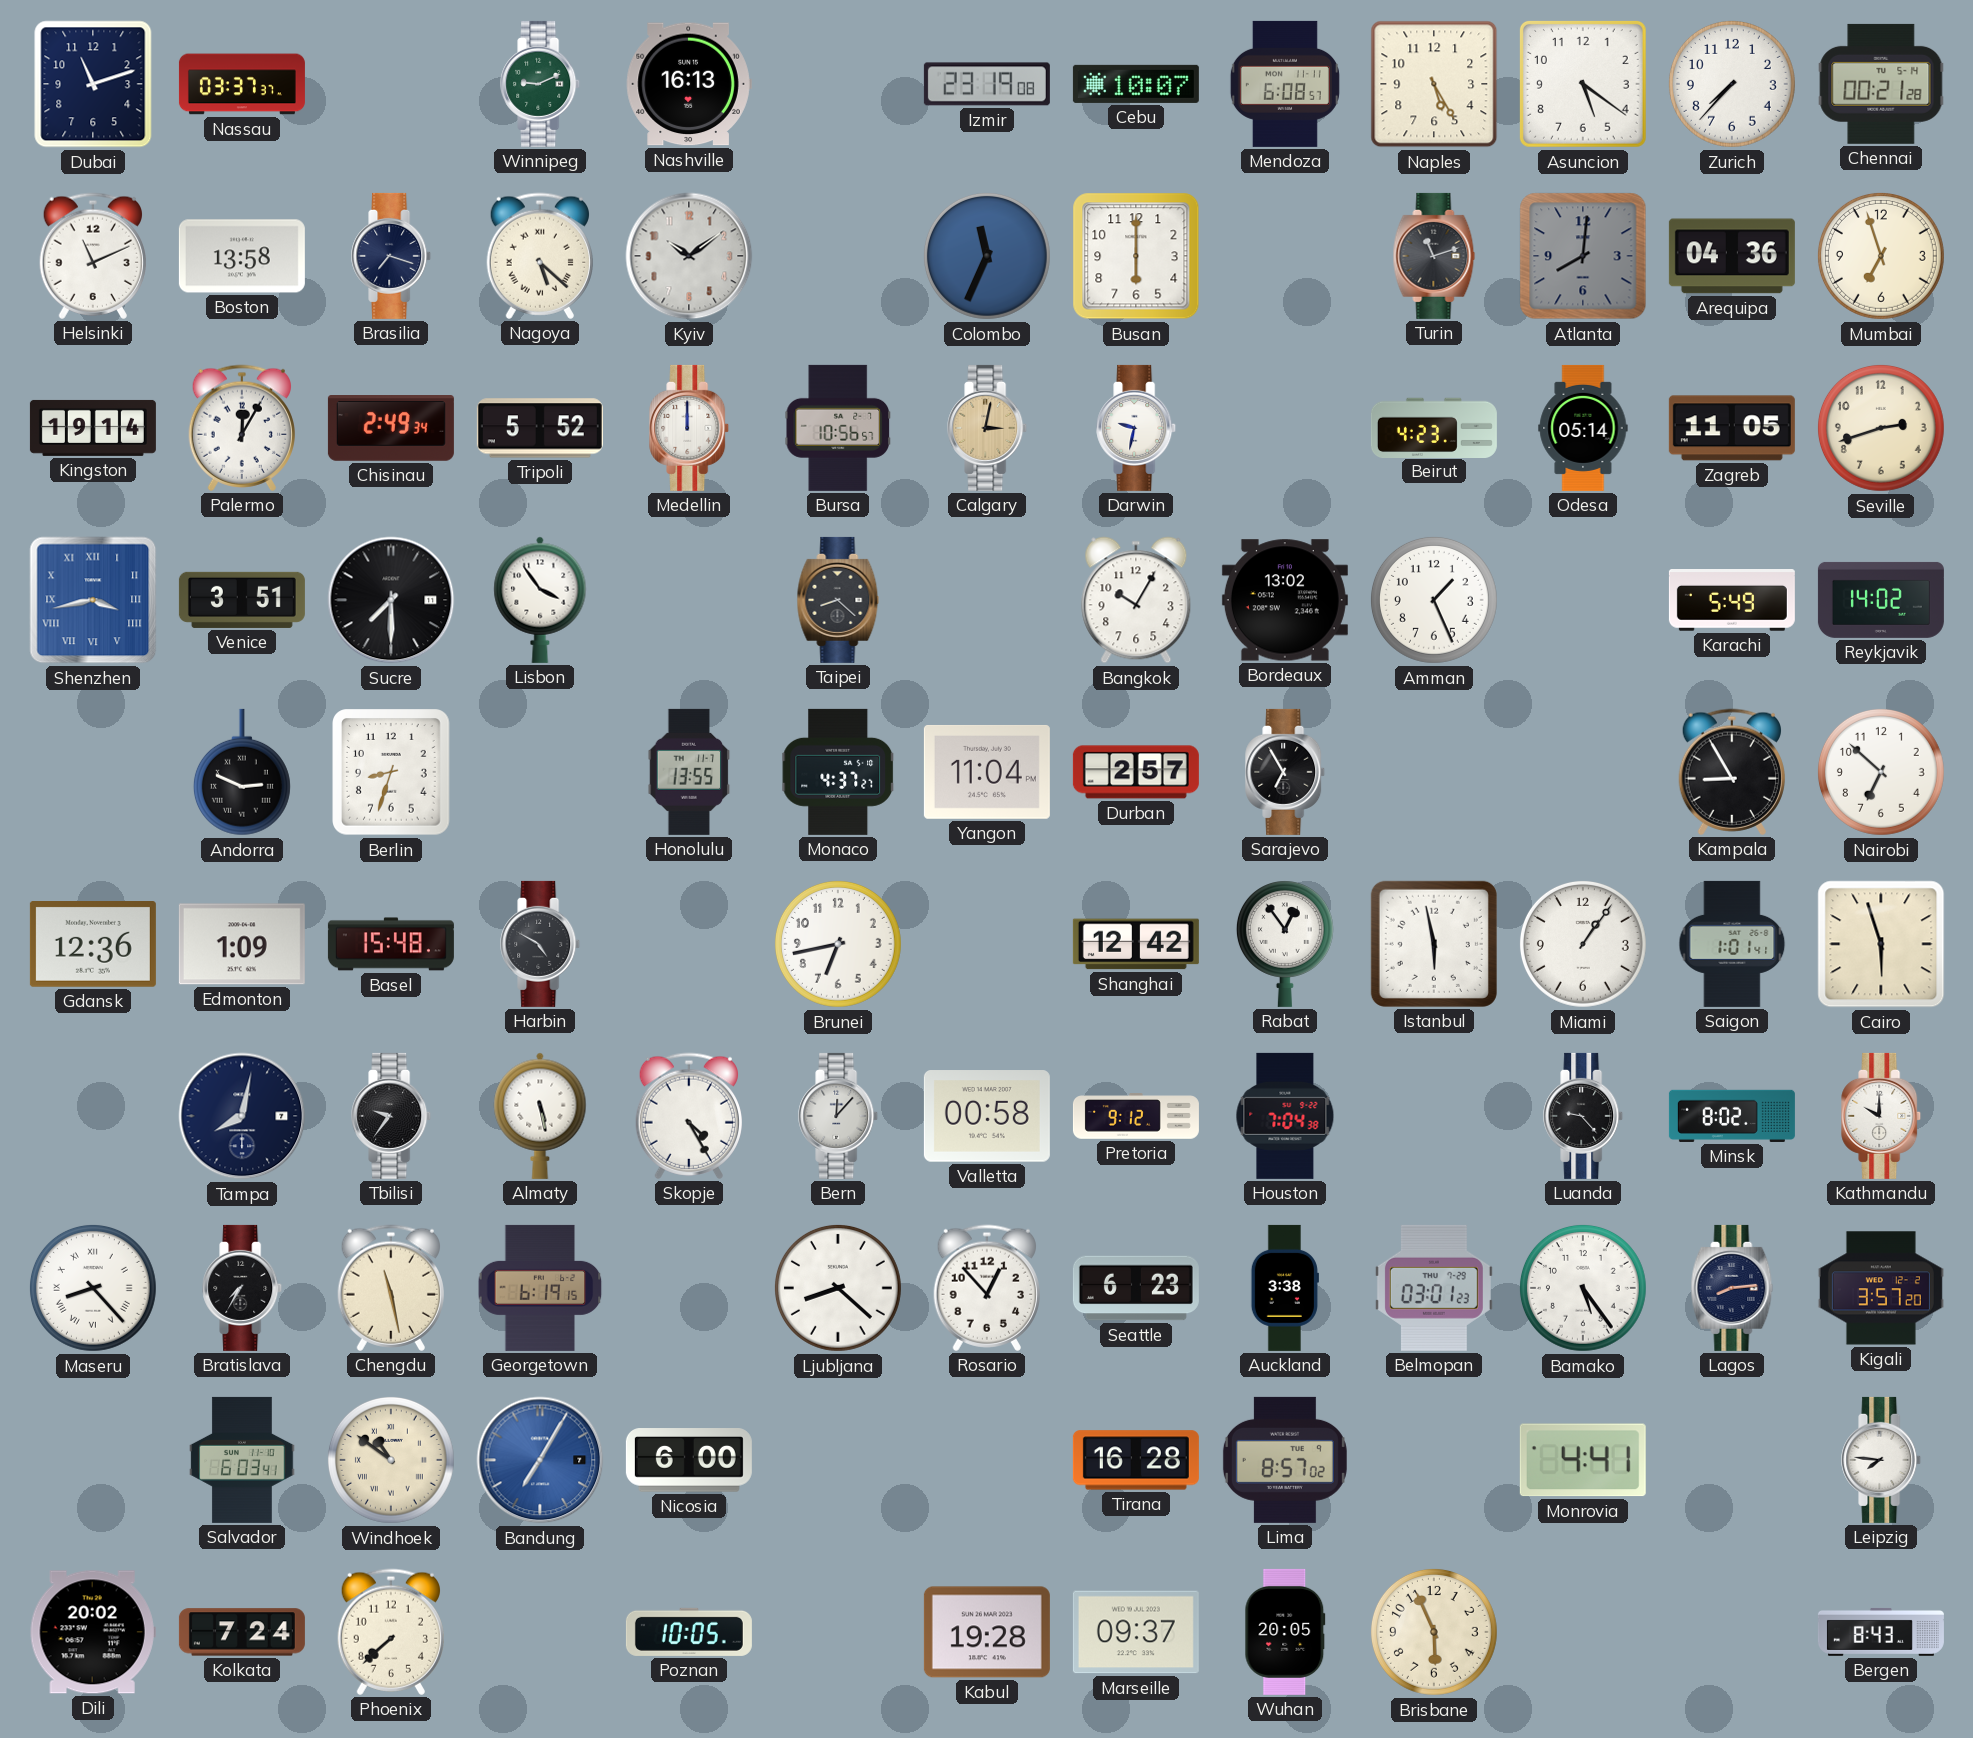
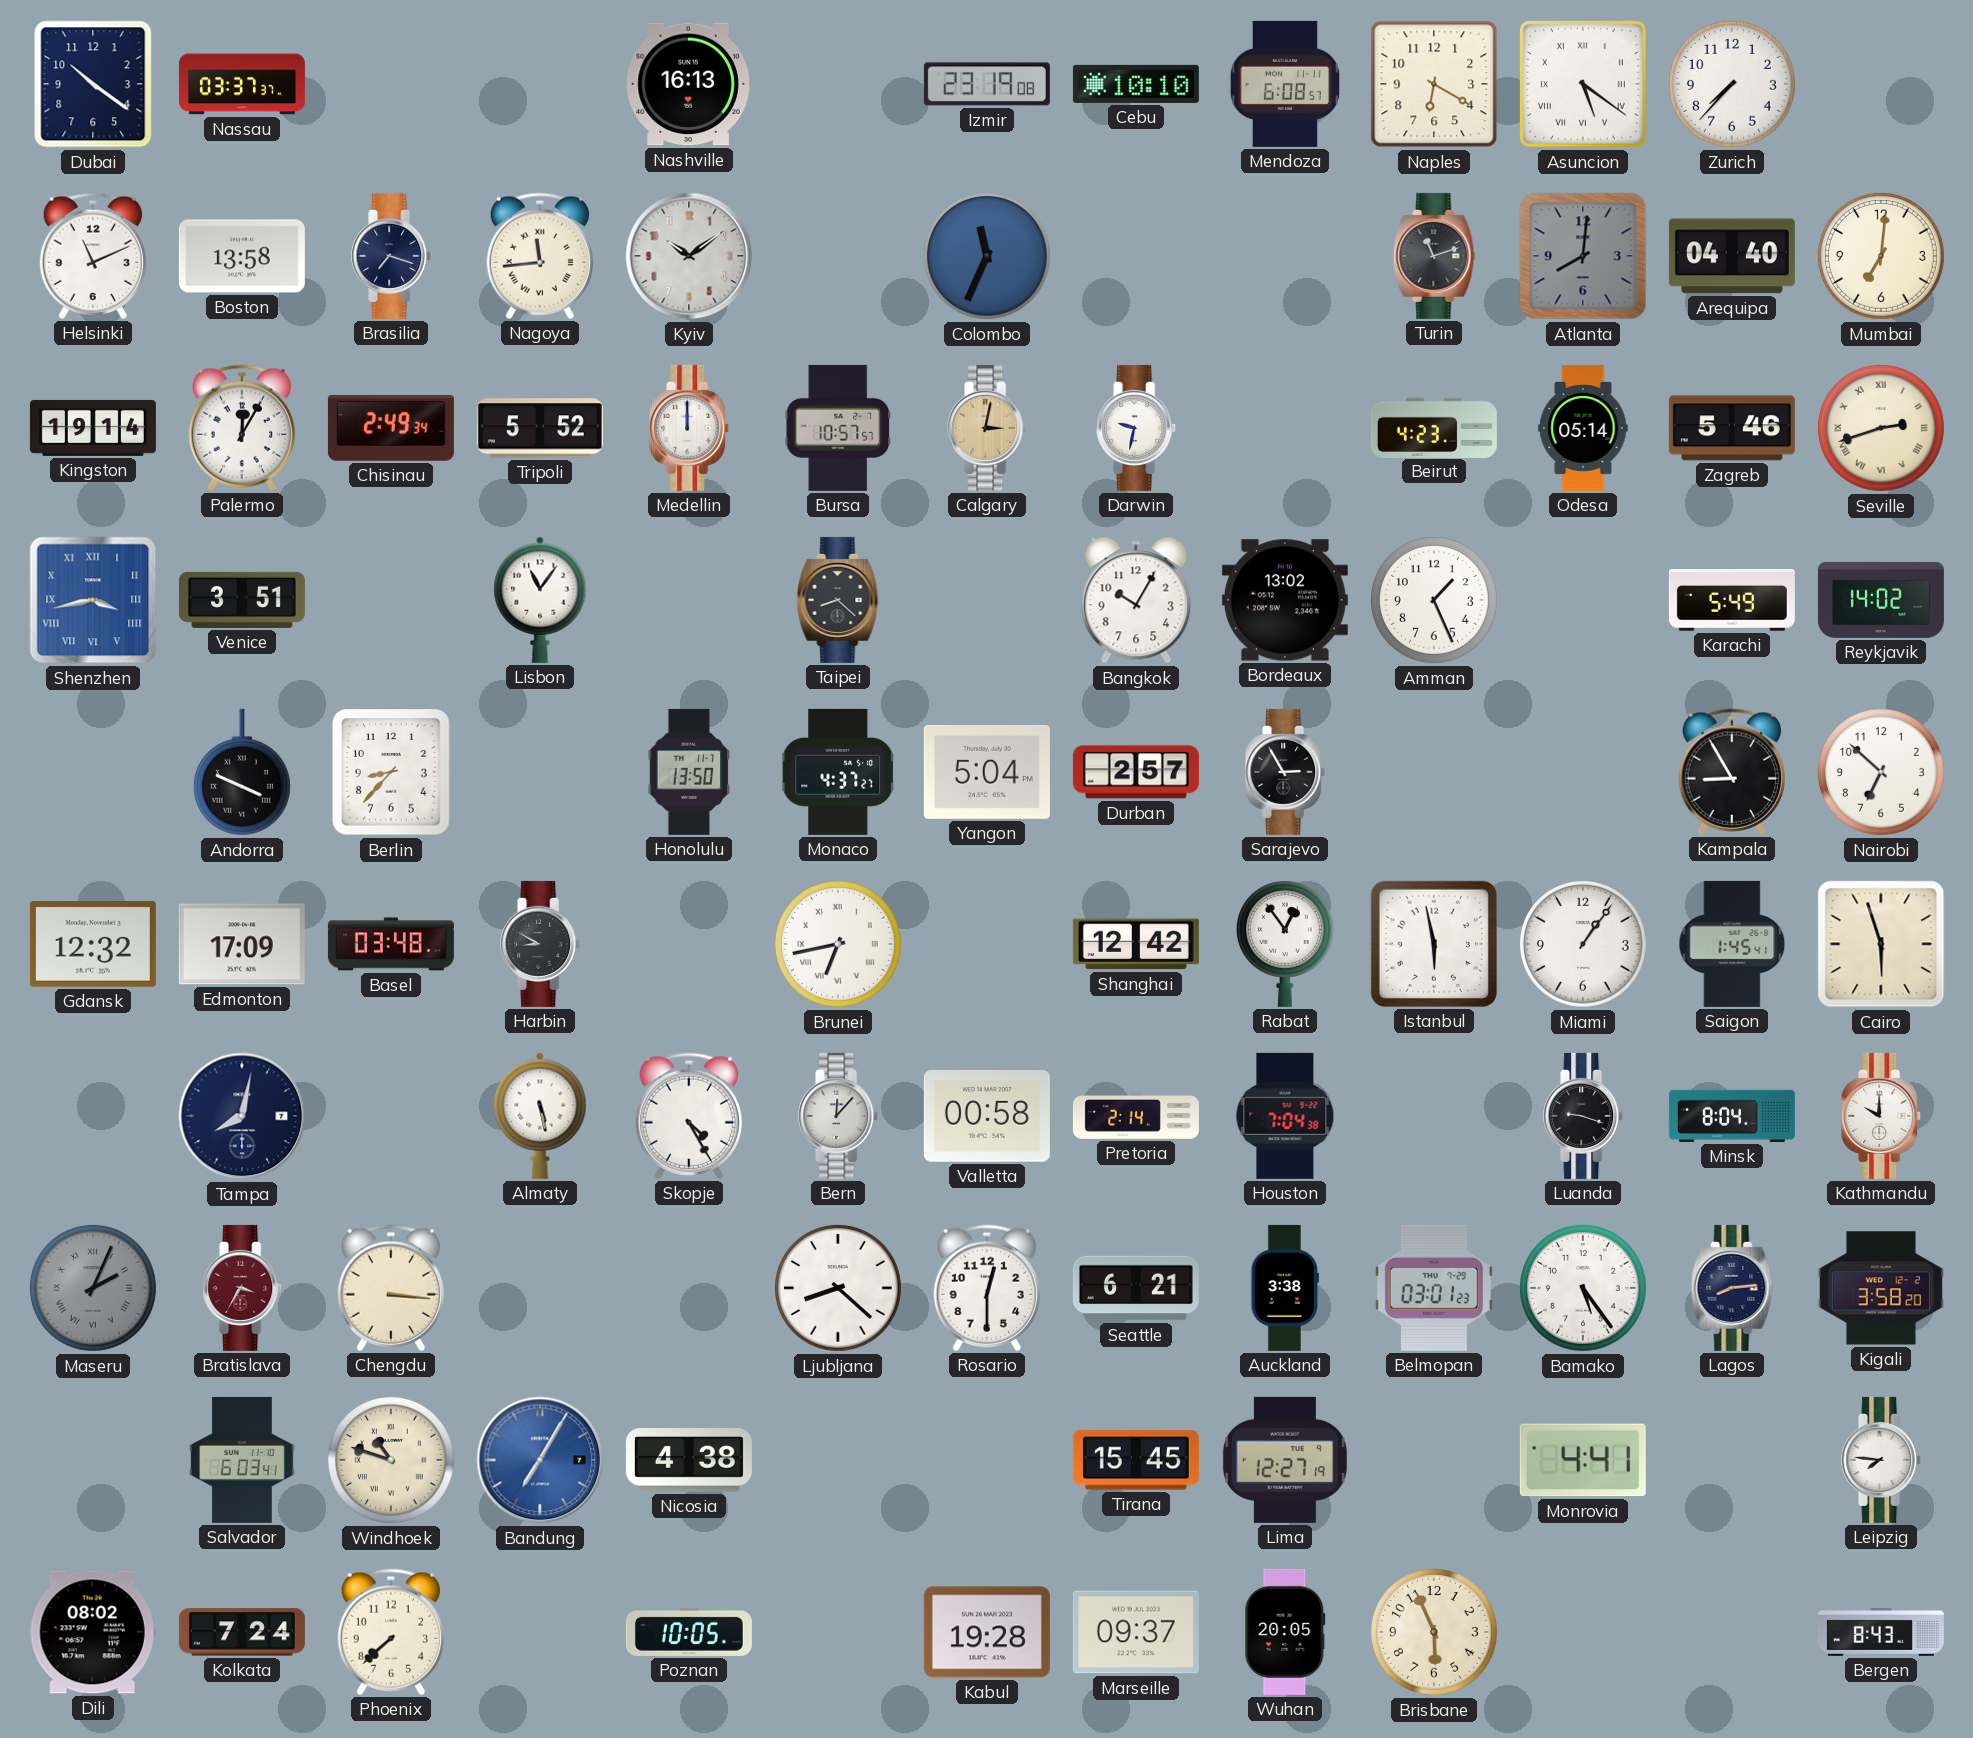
Dubai: 11:12 -> 10:21 (93, 84)
Winnipeg: 9:11 -> none (541, 84)
Cebu: 10:07 -> 10:10 (1136, 84)
Naples: 5:25 -> 6:20 (1434, 84)
Asuncion numerals: Arabic -> Roman (1583, 84)
Chennai: 00:21 -> none (1881, 84)
Nagoya: 5:22 -> 11:44 (539, 256)
Busan: 6:00 -> none (1136, 256)
Arequipa: 04:36 -> 04:40 (1732, 256)
Mumbai: 6:57 -> 7:01 (1881, 256)
Bursa: 10:56 -> 10:57 (837, 428)
Zagreb: 11:05 -> 5:46 (1732, 428)
Seville numerals: Arabic -> Roman (1881, 428)
Sucre: 7:30 -> none (391, 600)
Lisbon: 3:54 -> 11:06 (540, 600)
Andorra: 2:49 -> 3:49 (242, 772)
Berlin: 8:33 -> 8:37 (391, 772)
Honolulu: 13:55 -> 13:50 (689, 772)
Yangon: 11:04 -> 5:04 (987, 772)
Sarajevo: 6:55 -> 2:55 (1286, 772)
Gdansk: 12:36 -> 12:32 (93, 945)
Edmonton: 1:09 -> 17:09 (242, 944)
Basel: 15:48 -> 03:48 (391, 944)
Harbin: 4:50 -> 8:50 (541, 944)
Brunei numerals: Arabic -> Roman (838, 944)
Saigon: 1:01 -> 1:45 (1732, 944)
Tbilisi: 9:36 -> none (392, 1116)
Pretoria: 9:12 -> 2:14 (1136, 1116)
Luanda: 9:23 -> 9:18 (1584, 1116)
Minsk: 8:02 -> 8:04 (1732, 1116)
Maseru: 8:23 -> 2:04 (93, 1288)
Maseru dial: white -> grey (93, 1288)
Bratislava: 7:35 -> 3:35 (243, 1288)
Bratislava dial: black -> burgundy (243, 1288)
Chengdu: 11:28 -> 3:16 (390, 1288)
Georgetown: 6:19 -> none (540, 1288)
Rosario: 12:53 -> 12:30 (986, 1288)
Seattle: 6:23 -> 6:21 (1136, 1288)
Kigali: 3:57 -> 3:58 (1881, 1288)
Windhoek: 10:51 -> 10:48 (391, 1460)
Nicosia: 6:00 -> 4:38 (689, 1460)
Tirana: 16:28 -> 15:45 (1136, 1460)
Lima: 8:57 -> 12:27 (1285, 1460)
Dili: 20:02 -> 08:02 (93, 1632)
